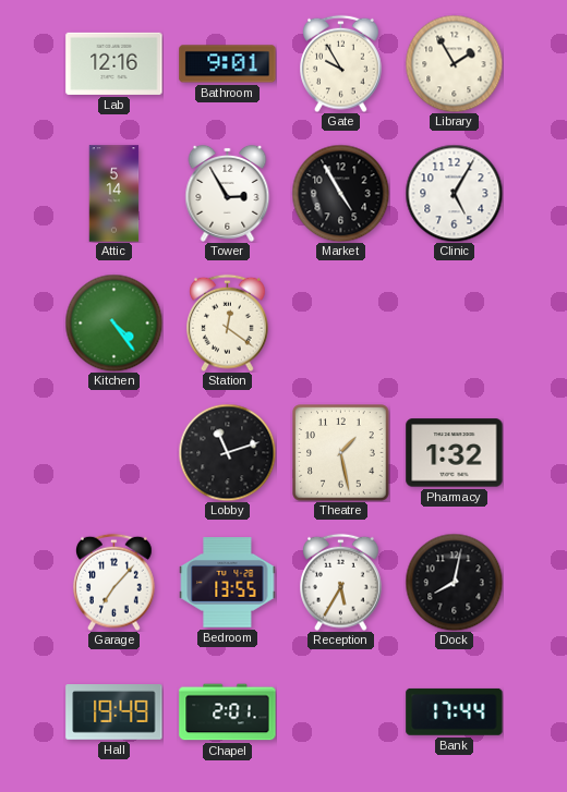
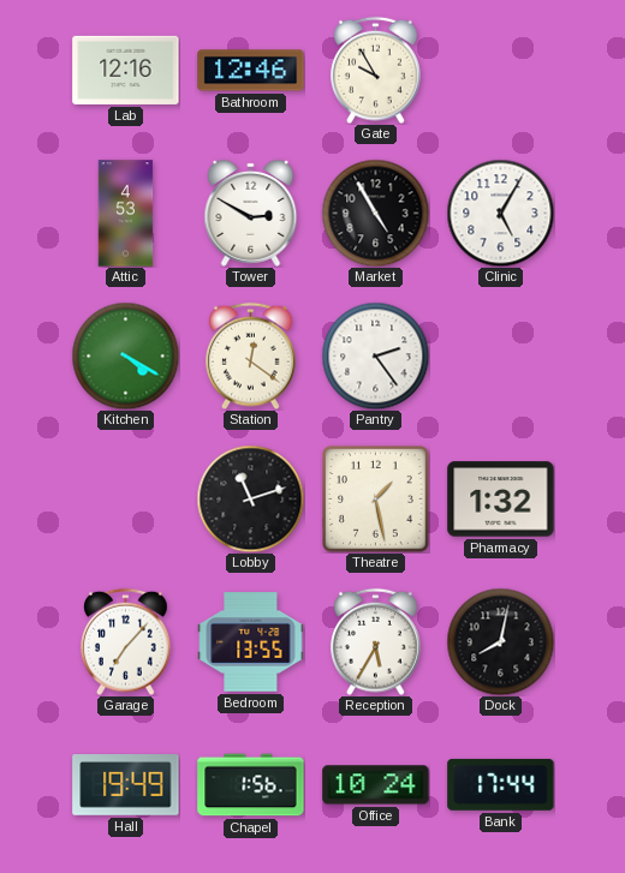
Bathroom: 9:01 -> 12:46 (251, 71)
Library: 1:55 -> none (454, 63)
Attic: 5:14 -> 4:53 (126, 214)
Tower: 2:55 -> 2:50 (251, 213)
Kitchen: 4:24 -> 4:20 (125, 355)
Pantry: none -> 2:24 (375, 355)
Chapel: 2:01 -> 1:56 (251, 785)
Office: none -> 10:24 (376, 785)
